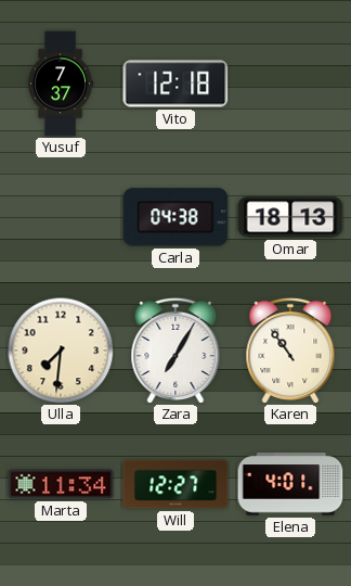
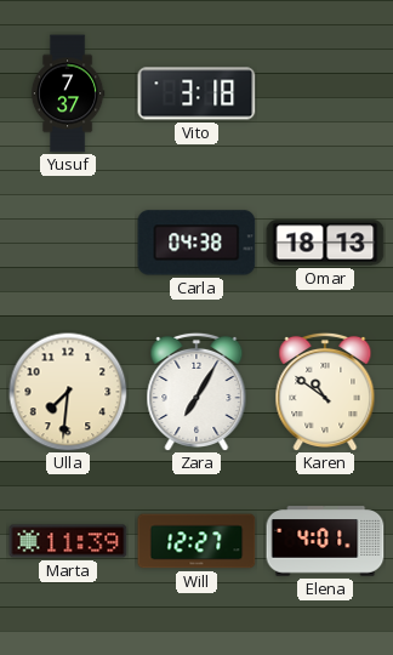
Vito: 12:18 -> 3:18 (196, 93)
Karen: 10:54 -> 10:51 (325, 392)
Marta: 11:34 -> 11:39 (68, 541)
